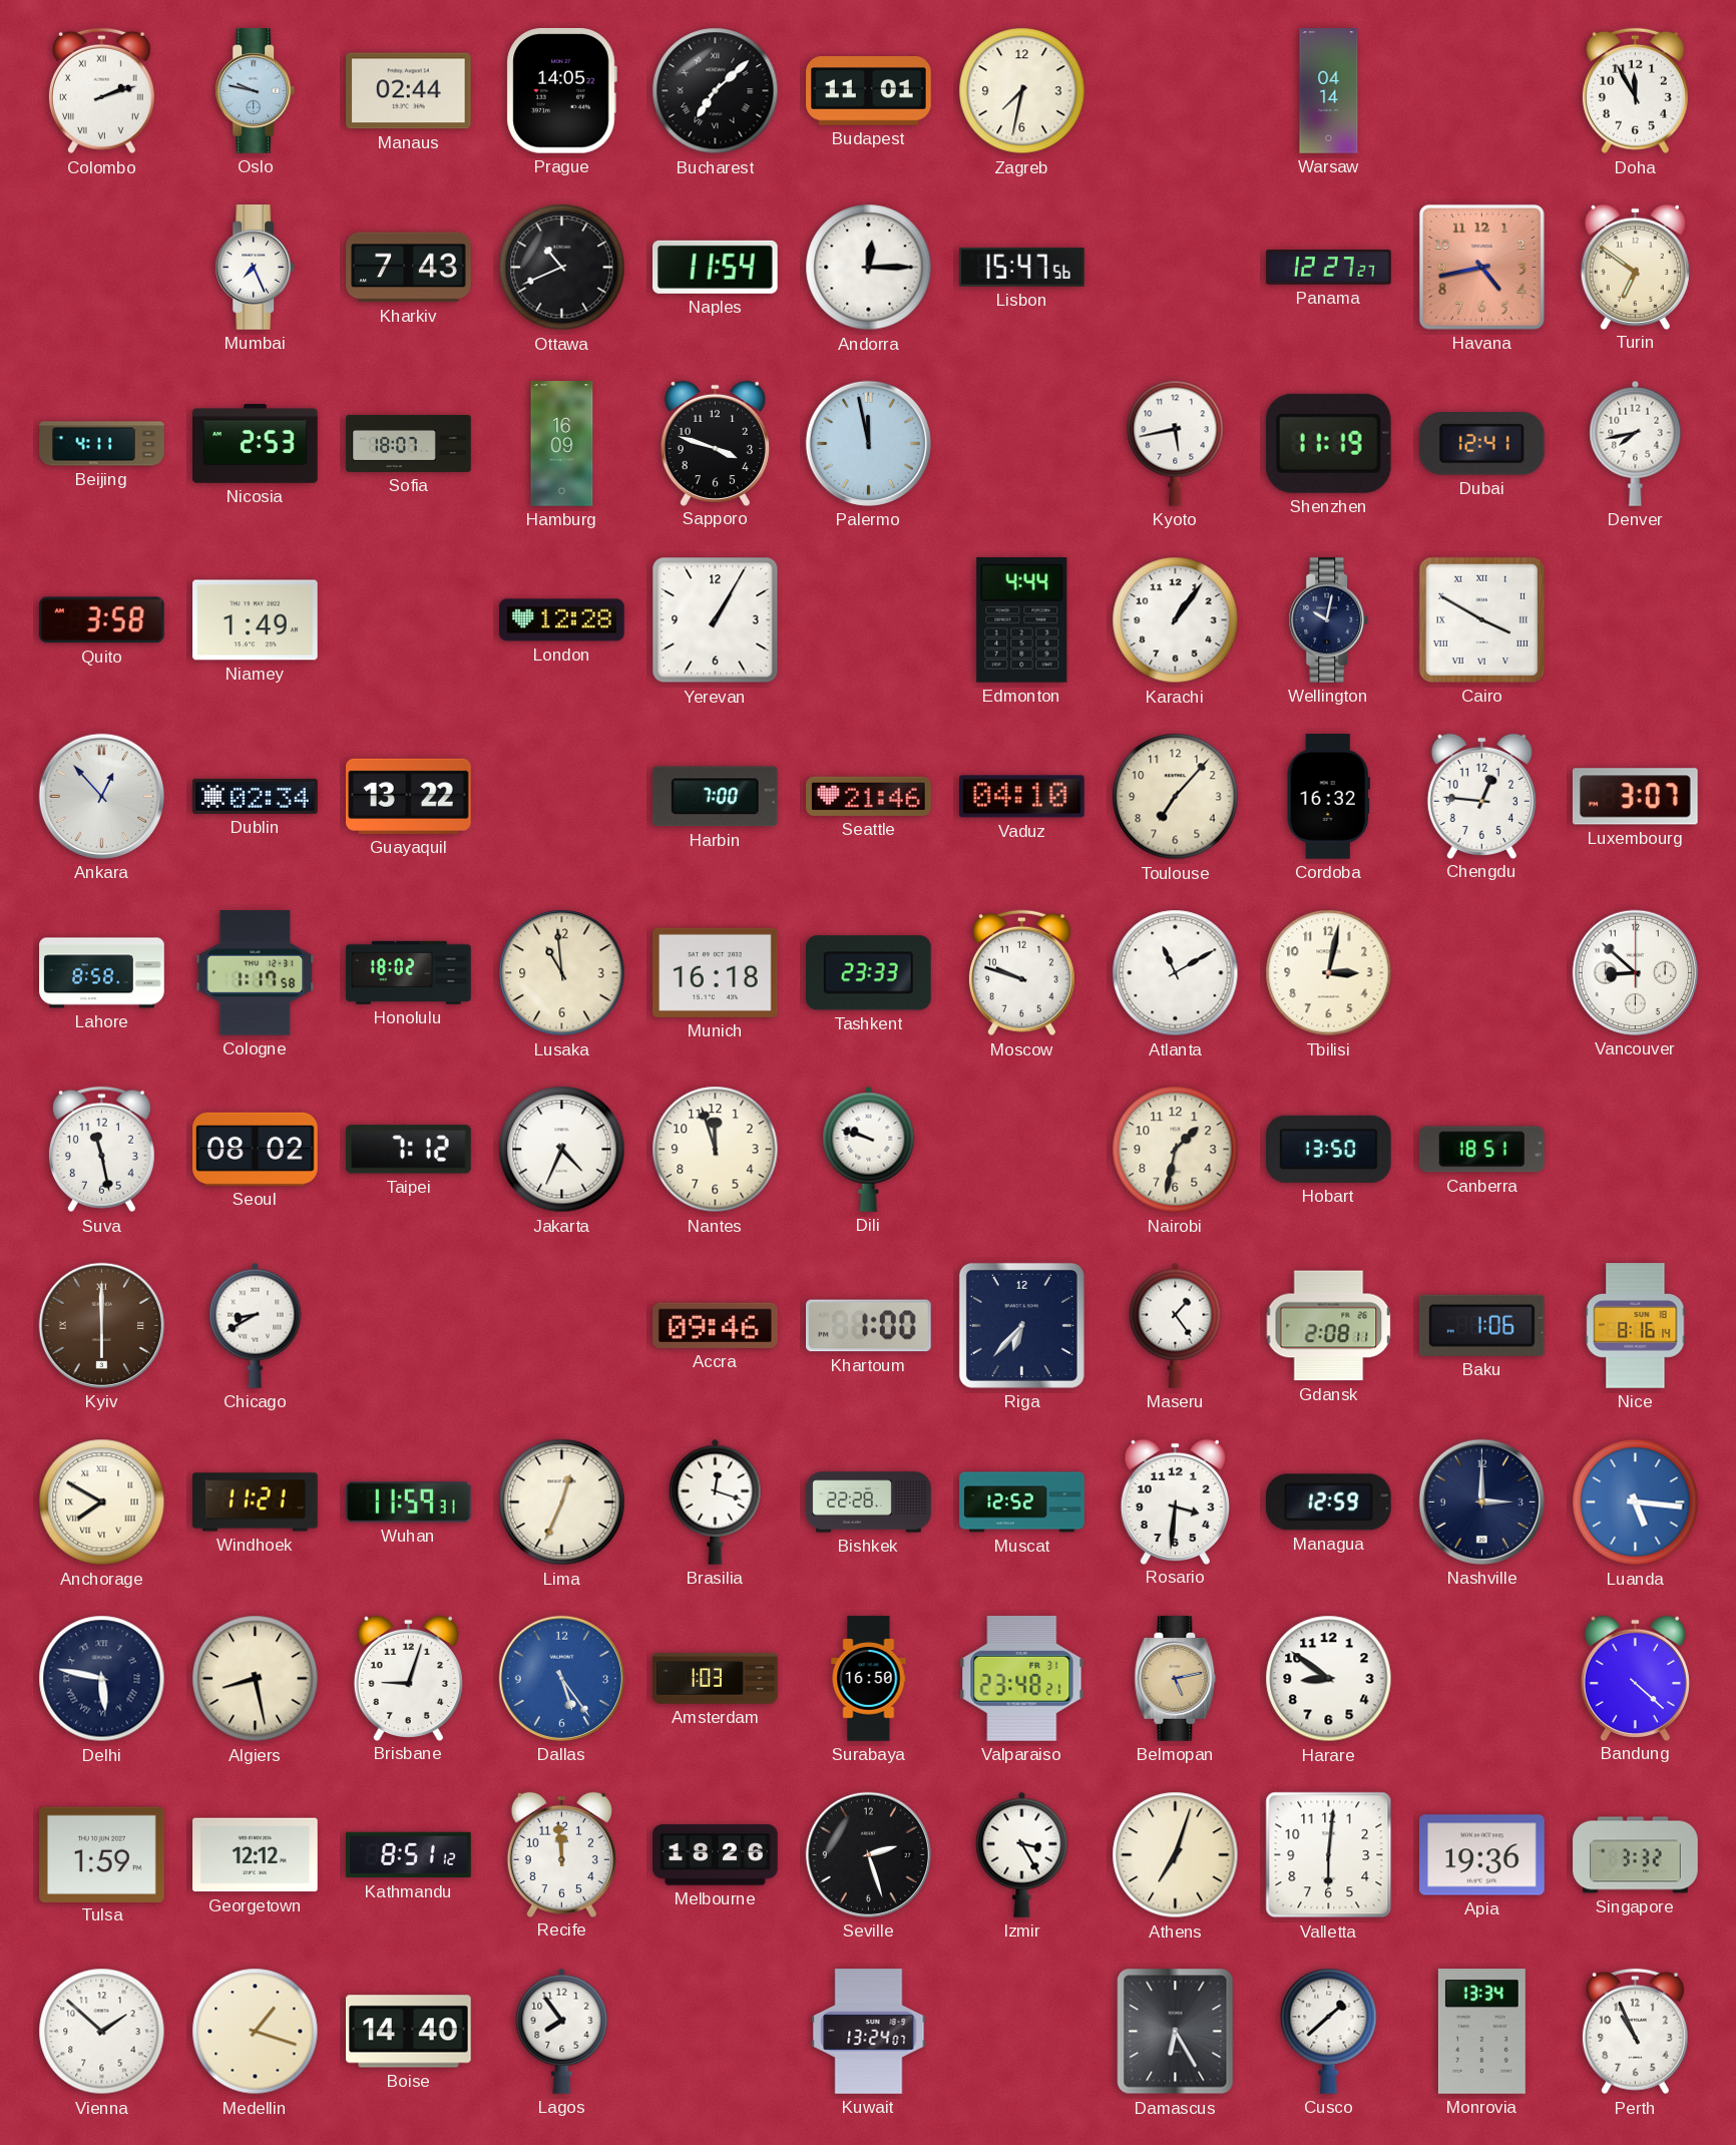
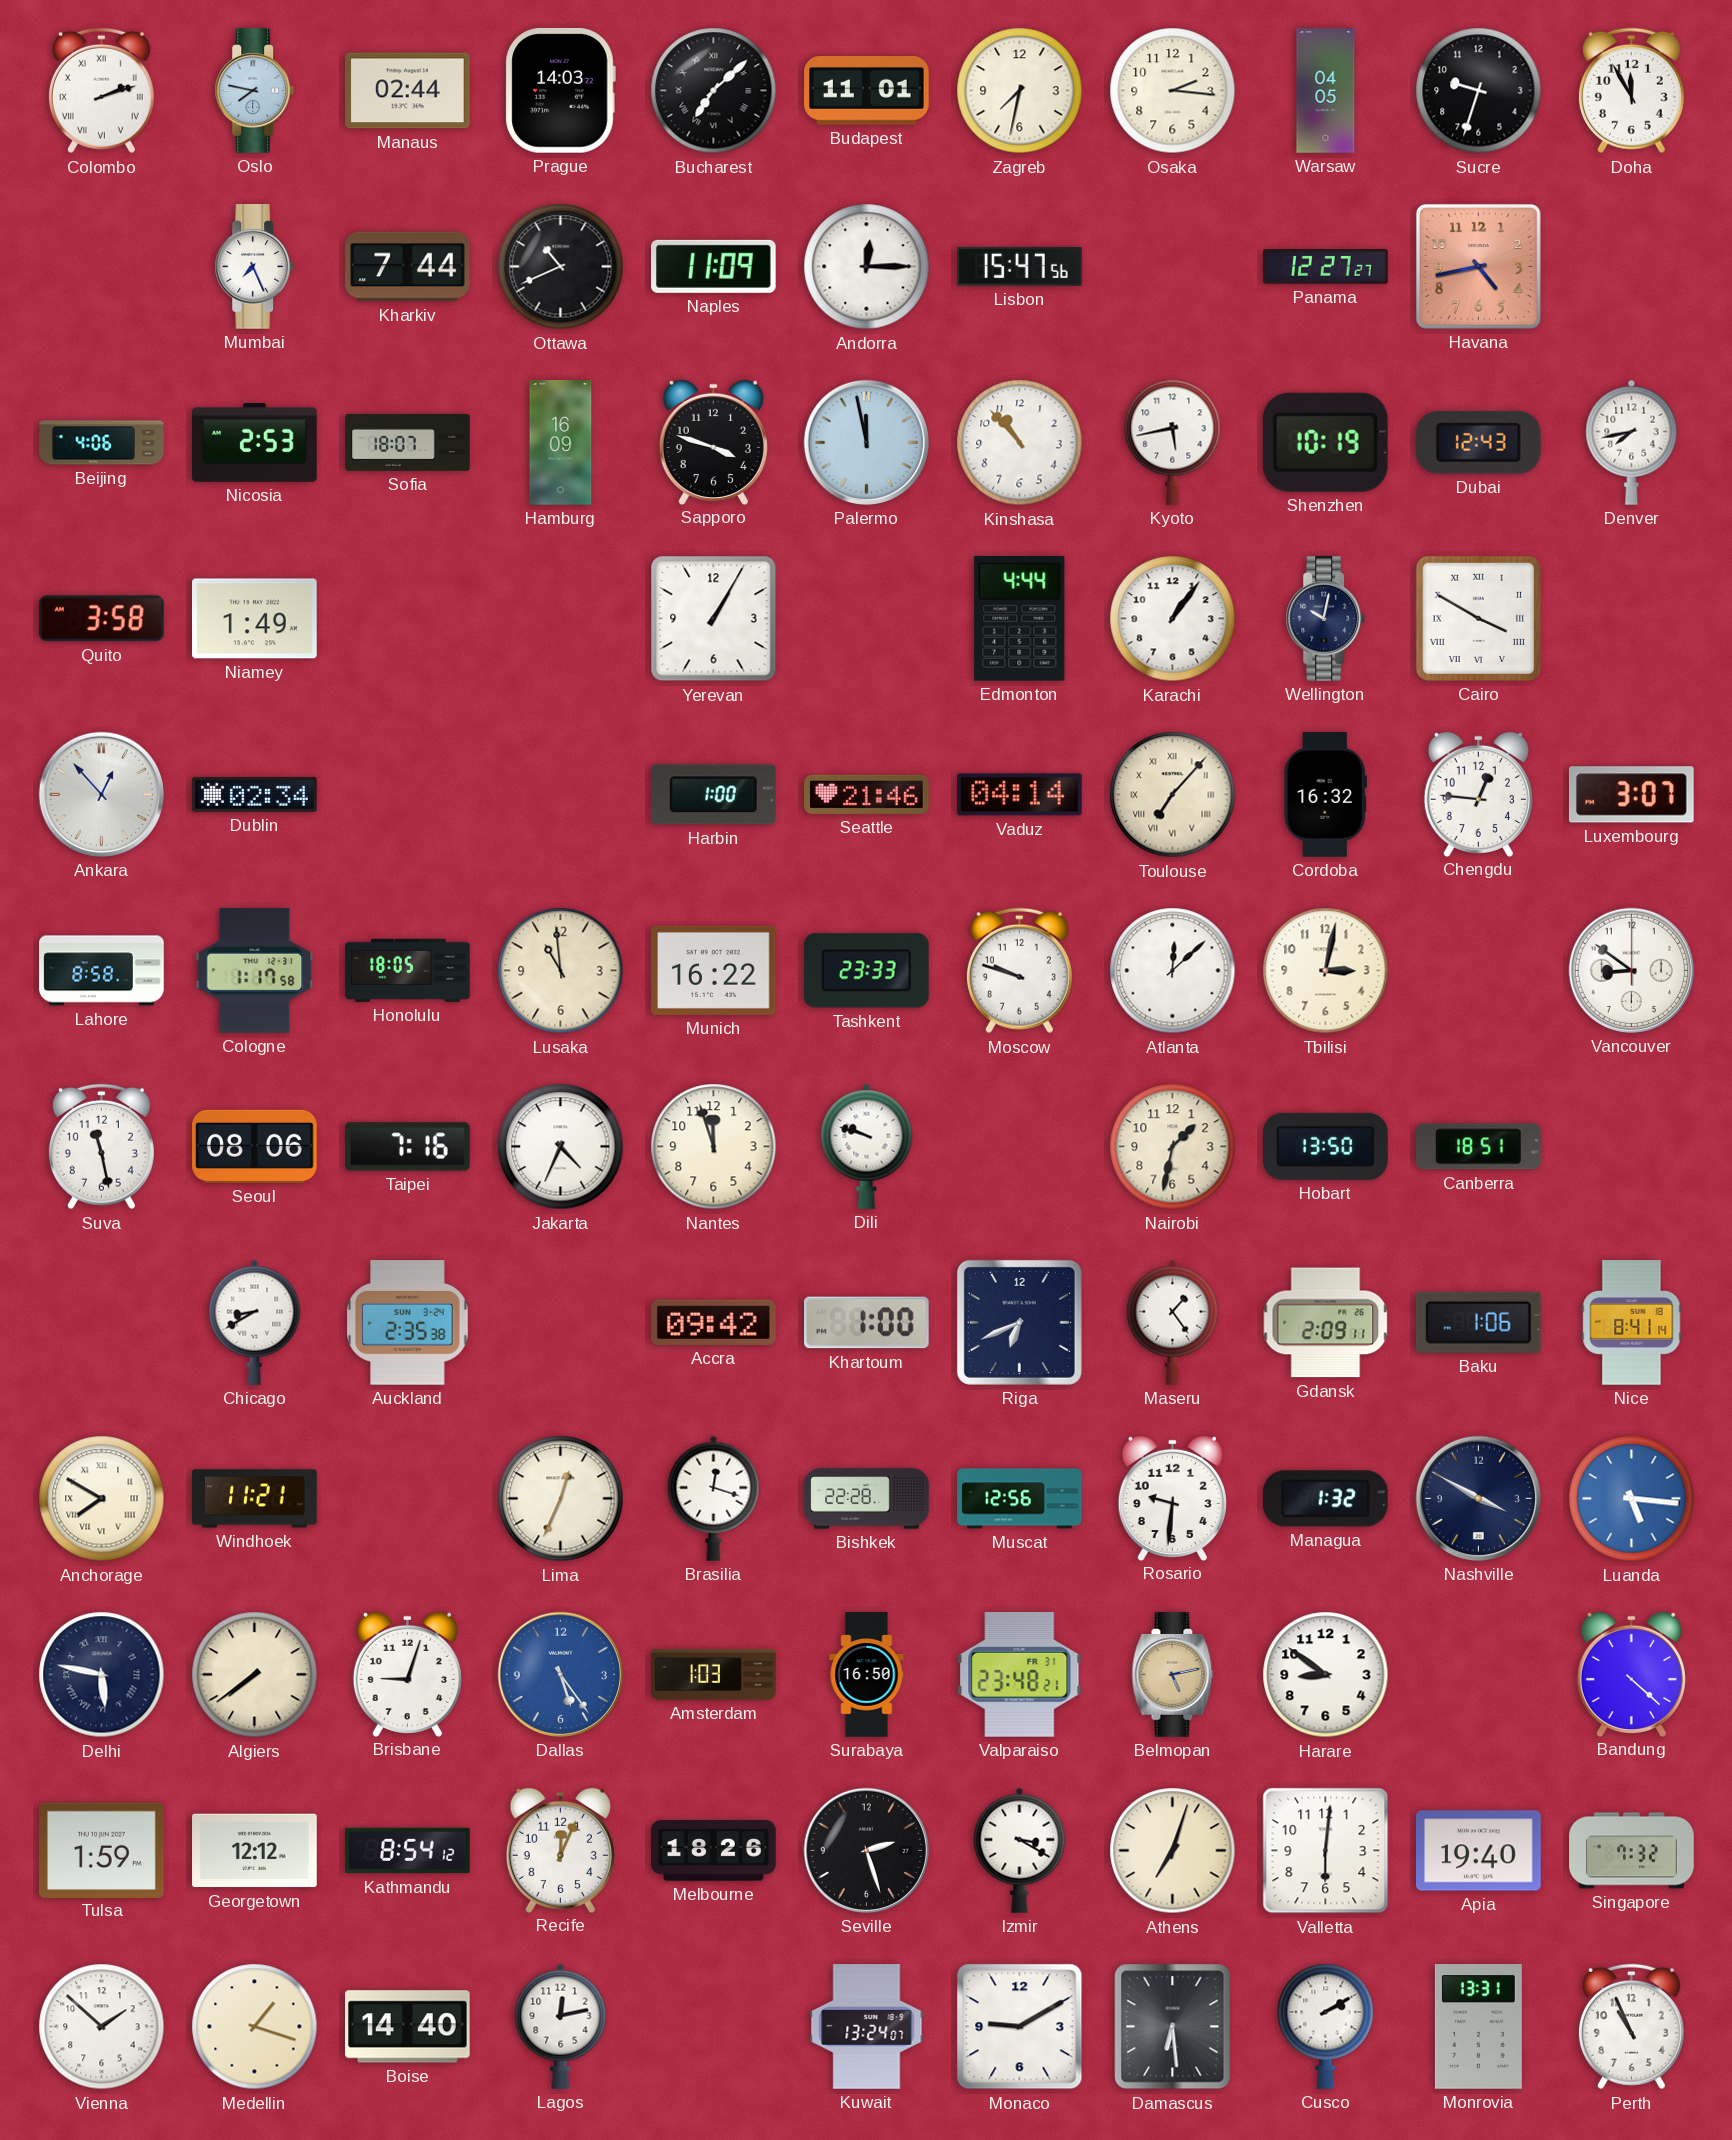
Oslo: 9:47 -> 7:47 (255, 91)
Prague: 14:05 -> 14:03 (560, 90)
Osaka: none -> 2:16 (1173, 91)
Warsaw: 04:14 -> 04:05 (1326, 91)
Sucre: none -> 9:33 (1479, 91)
Kharkiv: 7:43 -> 7:44 (408, 267)
Naples: 11:54 -> 11:09 (714, 266)
Turin: 6:51 -> none (1635, 267)
Beijing: 4:11 -> 4:06 (102, 443)
Kinshasa: none -> 10:53 (1020, 443)
Shenzhen: 11:19 -> 10:19 (1325, 442)
Dubai: 12:41 -> 12:43 (1478, 443)
London: 12:28 -> none (562, 620)
Guayaquil: 13:22 -> none (409, 796)
Harbin: 7:00 -> 1:00 (713, 795)
Vaduz: 04:10 -> 04:14 (1020, 795)
Toulouse numerals: Arabic -> Roman (1173, 795)
Honolulu: 18:02 -> 18:05 (408, 970)
Munich: 16:18 -> 16:22 (714, 970)
Atlanta: 11:10 -> 12:08 (1173, 971)
Vancouver: 8:52 -> 8:51 (1631, 970)
Seoul: 08:02 -> 08:06 (255, 1146)
Taipei: 7:12 -> 7:16 (408, 1147)
Kyiv: 6:00 -> none (101, 1325)
Auckland: none -> 2:35 (408, 1323)
Accra: 09:46 -> 09:42 (714, 1322)
Riga: 6:37 -> 6:41 (1019, 1322)
Gdansk: 2:08 -> 2:09 (1326, 1323)
Nice: 8:16 -> 8:41 (1632, 1323)
Wuhan: 11:59 -> none (409, 1503)
Muscat: 12:52 -> 12:56 (1020, 1499)
Rosario: 3:31 -> 9:31 (1172, 1498)
Managua: 12:59 -> 1:32 (1326, 1499)
Nashville: 3:00 -> 3:50 (1478, 1498)
Algiers: 8:28 -> 7:39 (255, 1675)
Kathmandu: 8:51 -> 8:54 (408, 1851)
Recife: 11:59 -> 12:04 (560, 1850)
Izmir: 3:25 -> 3:20 (1020, 1850)
Apia: 19:36 -> 19:40 (1479, 1851)
Singapore: 3:32 -> 7:32 (1632, 1851)
Lagos: 7:54 -> 12:13 (561, 2026)
Monaco: none -> 9:10 (1020, 2027)
Damascus: 6:25 -> 6:29 (1173, 2027)
Cusco: 1:38 -> 2:10 (1326, 2026)
Monrovia: 13:34 -> 13:31 (1478, 2027)
